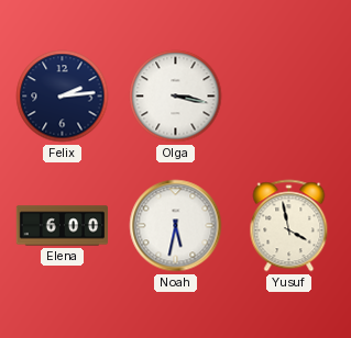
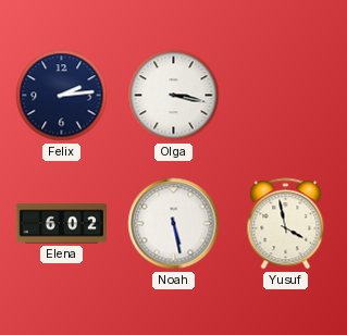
Elena: 6:00 -> 6:02 (61, 224)
Noah: 5:32 -> 5:28 (174, 224)
